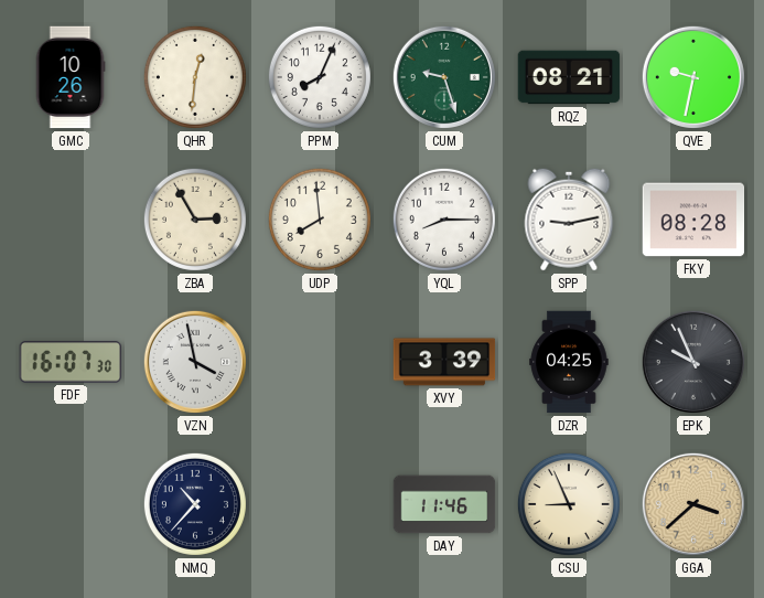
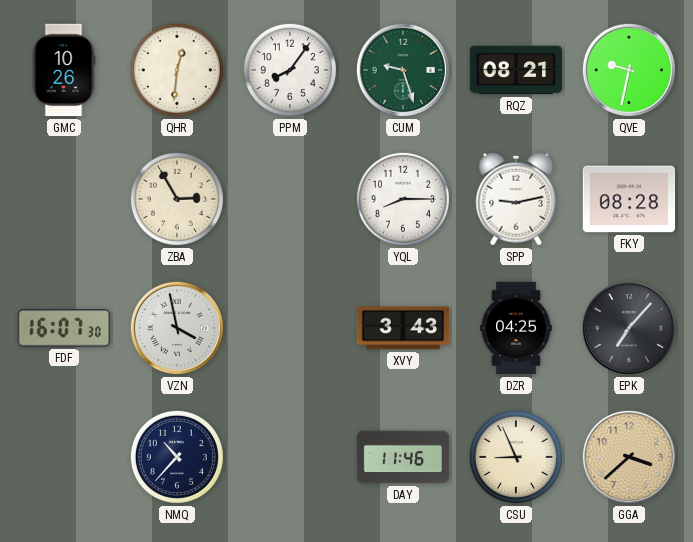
PPM: 8:04 -> 8:06 (290, 70)
UDP: 7:59 -> none (320, 220)
XVY: 3:39 -> 3:43 (403, 328)
EPK: 9:56 -> 7:07 (629, 328)
